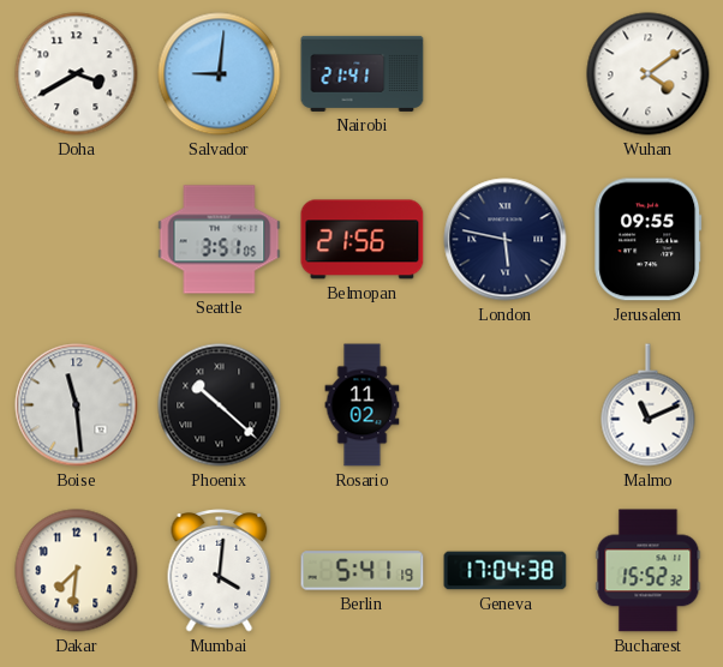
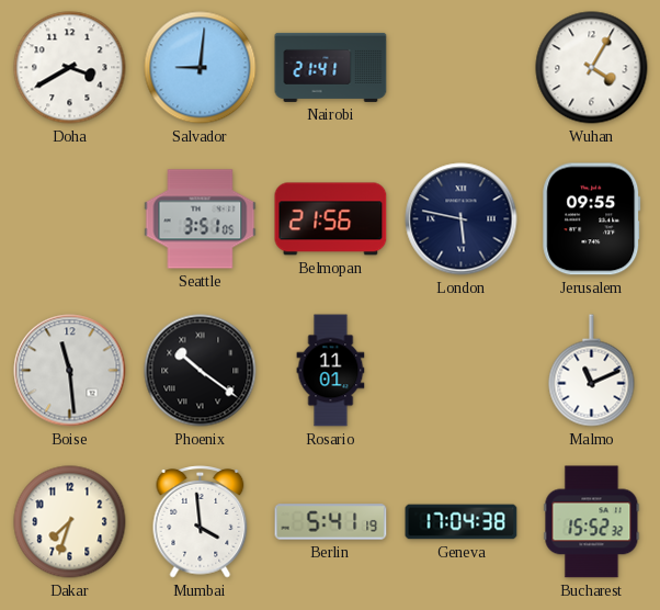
Wuhan: 4:09 -> 4:05 (592, 68)
Phoenix: 10:22 -> 10:21 (201, 371)
Rosario: 11:02 -> 11:01 (331, 371)
Dakar: 7:31 -> 7:33 (70, 522)
Mumbai: 4:01 -> 3:59 (201, 522)
